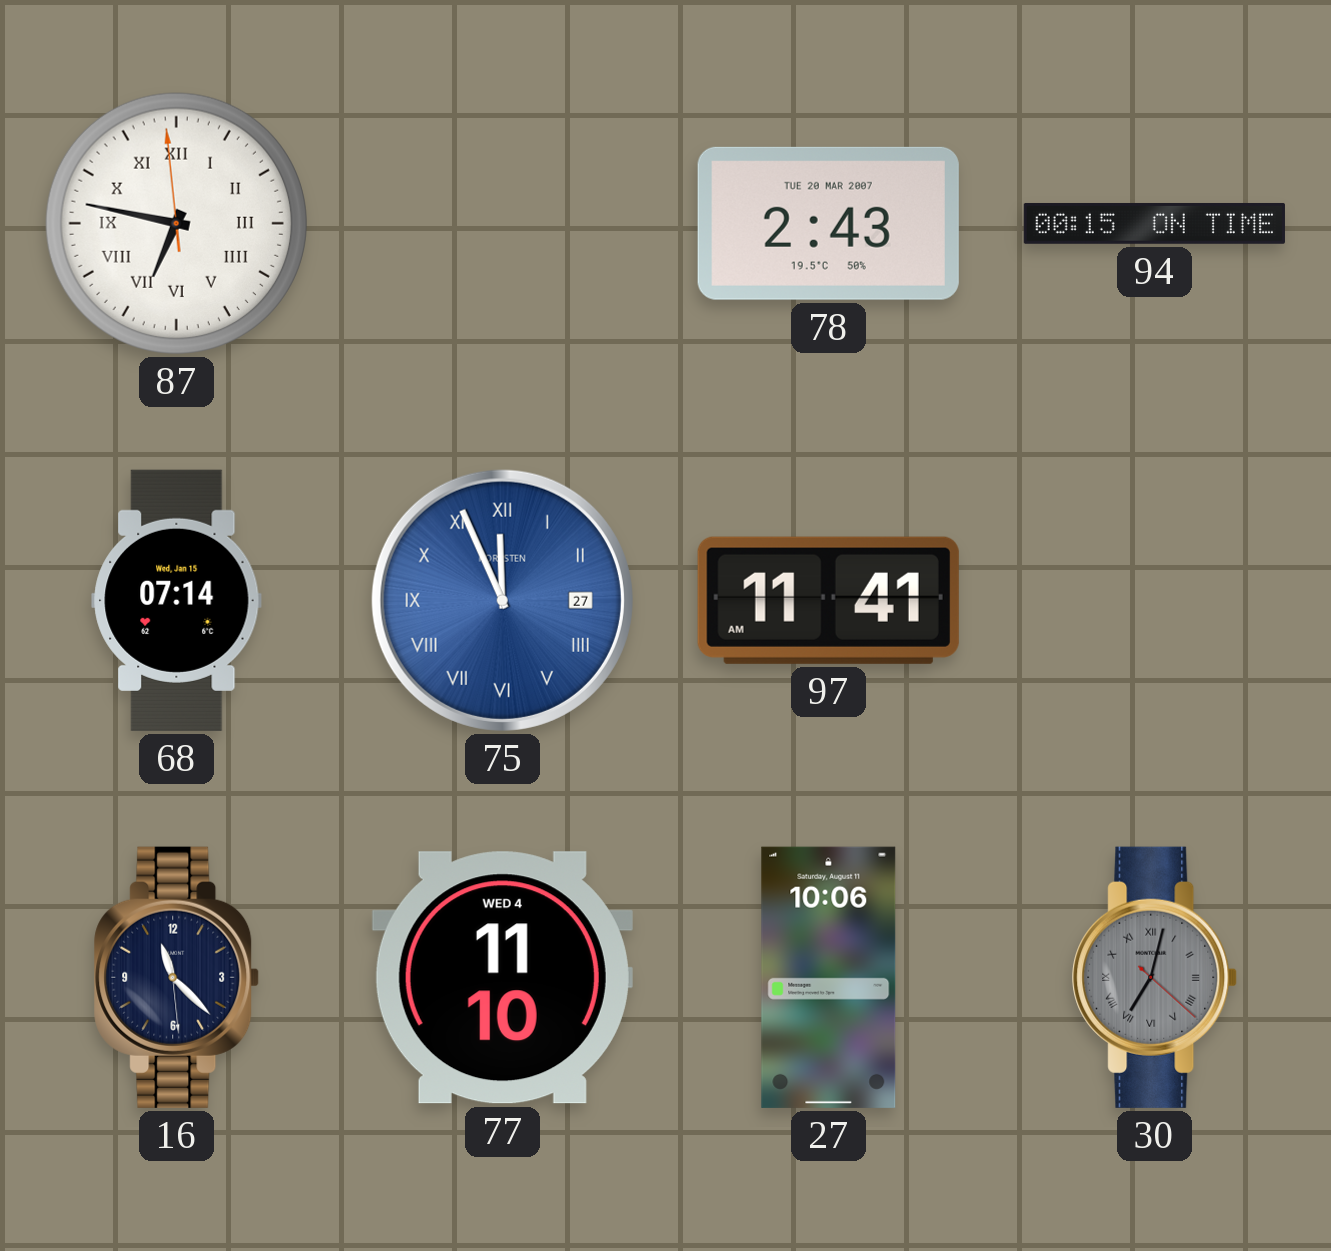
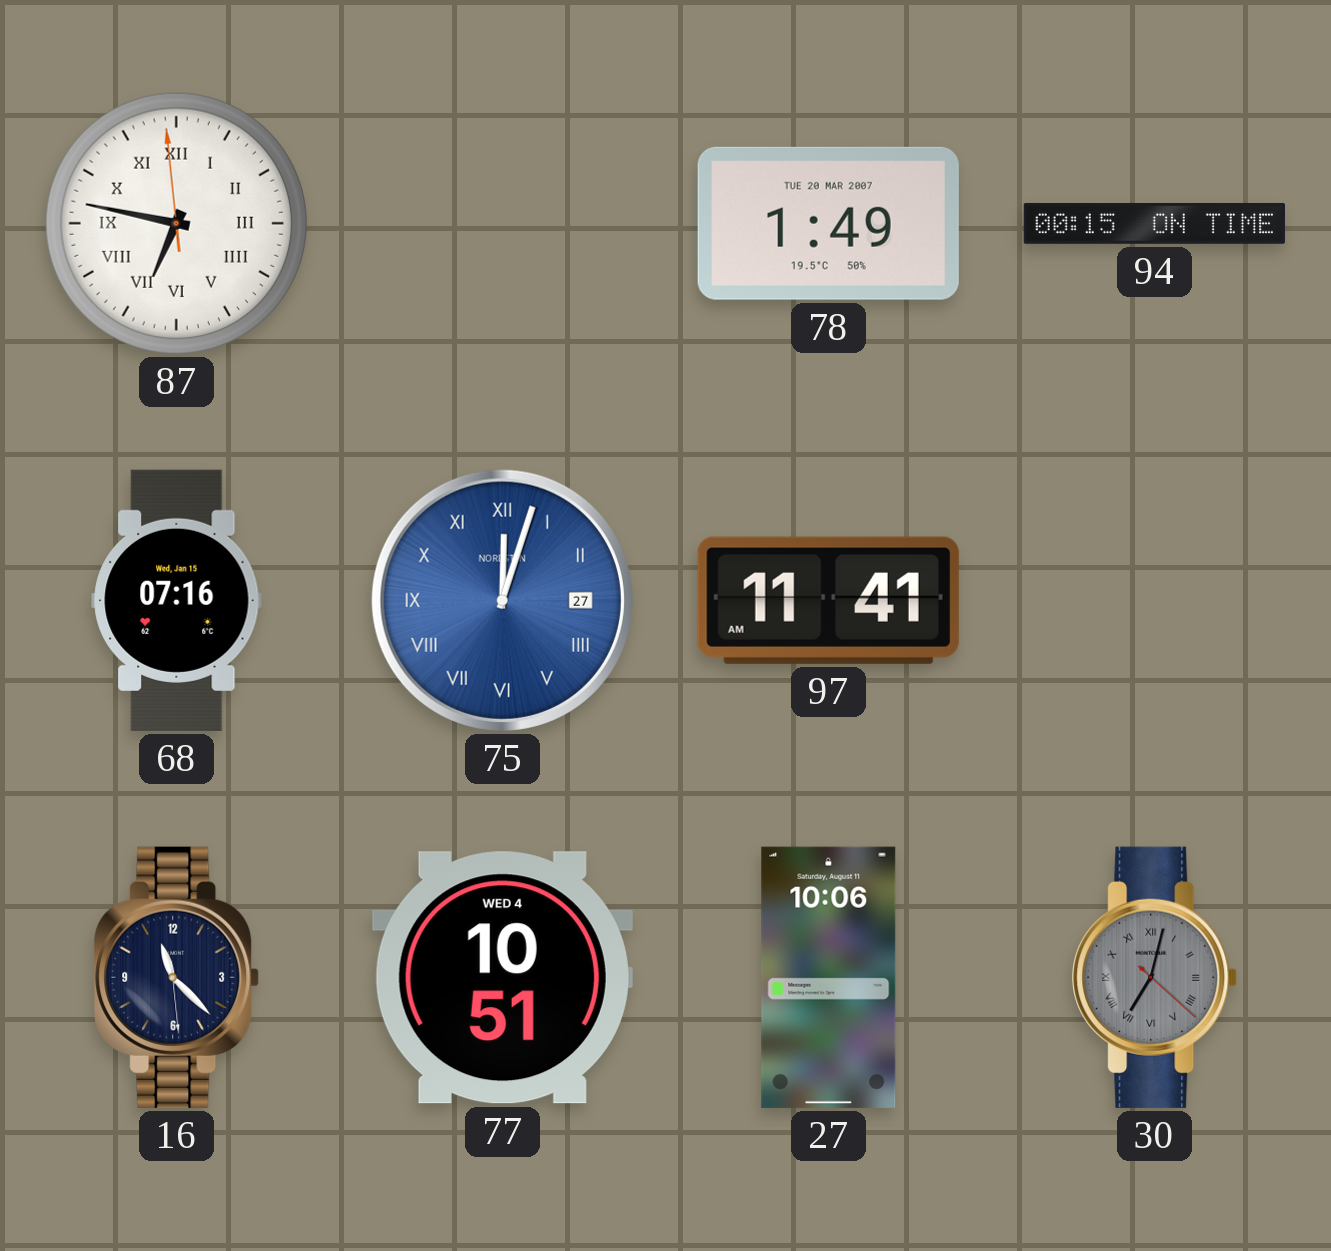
78: 2:43 -> 1:49 (828, 223)
68: 07:14 -> 07:16 (177, 600)
75: 11:56 -> 12:03 (502, 600)
77: 11:10 -> 10:51 (502, 978)
